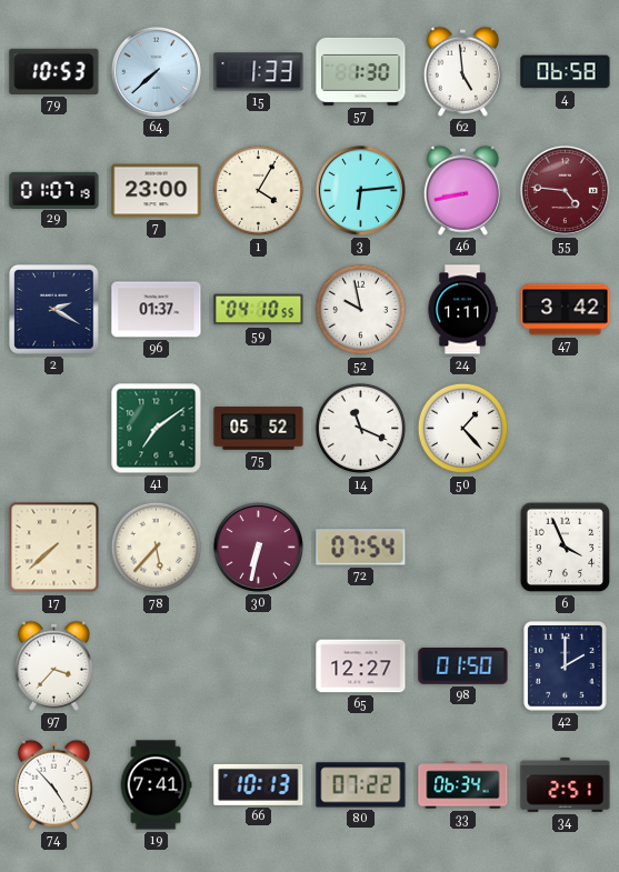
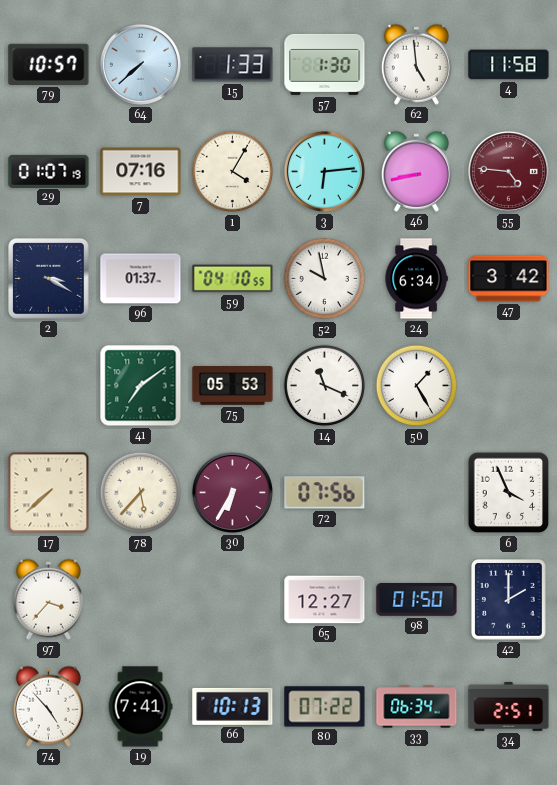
79: 10:53 -> 10:57 (49, 64)
4: 06:58 -> 11:58 (509, 65)
7: 23:00 -> 07:16 (141, 172)
2: 2:20 -> 3:20 (49, 279)
24: 1:11 -> 6:34 (416, 279)
75: 05:52 -> 05:53 (233, 386)
50: 1:23 -> 1:25 (417, 386)
30: 6:32 -> 6:35 (232, 492)
72: 07:54 -> 07:56 (325, 493)
